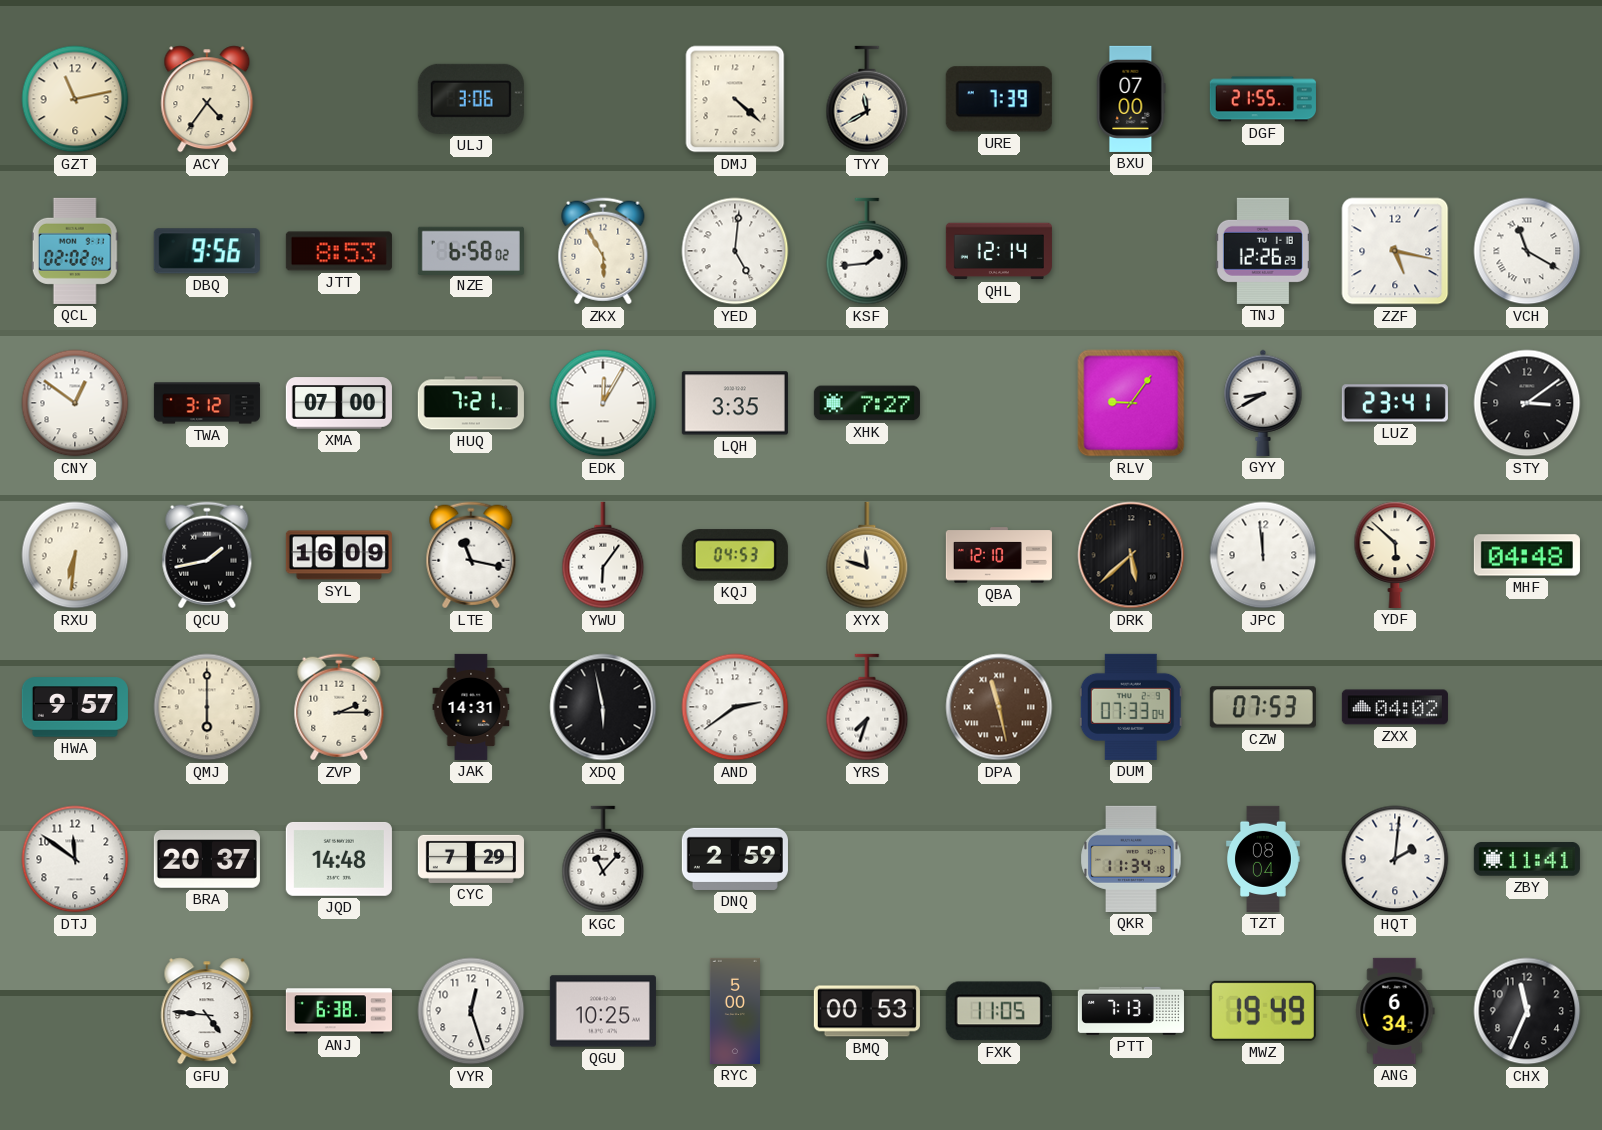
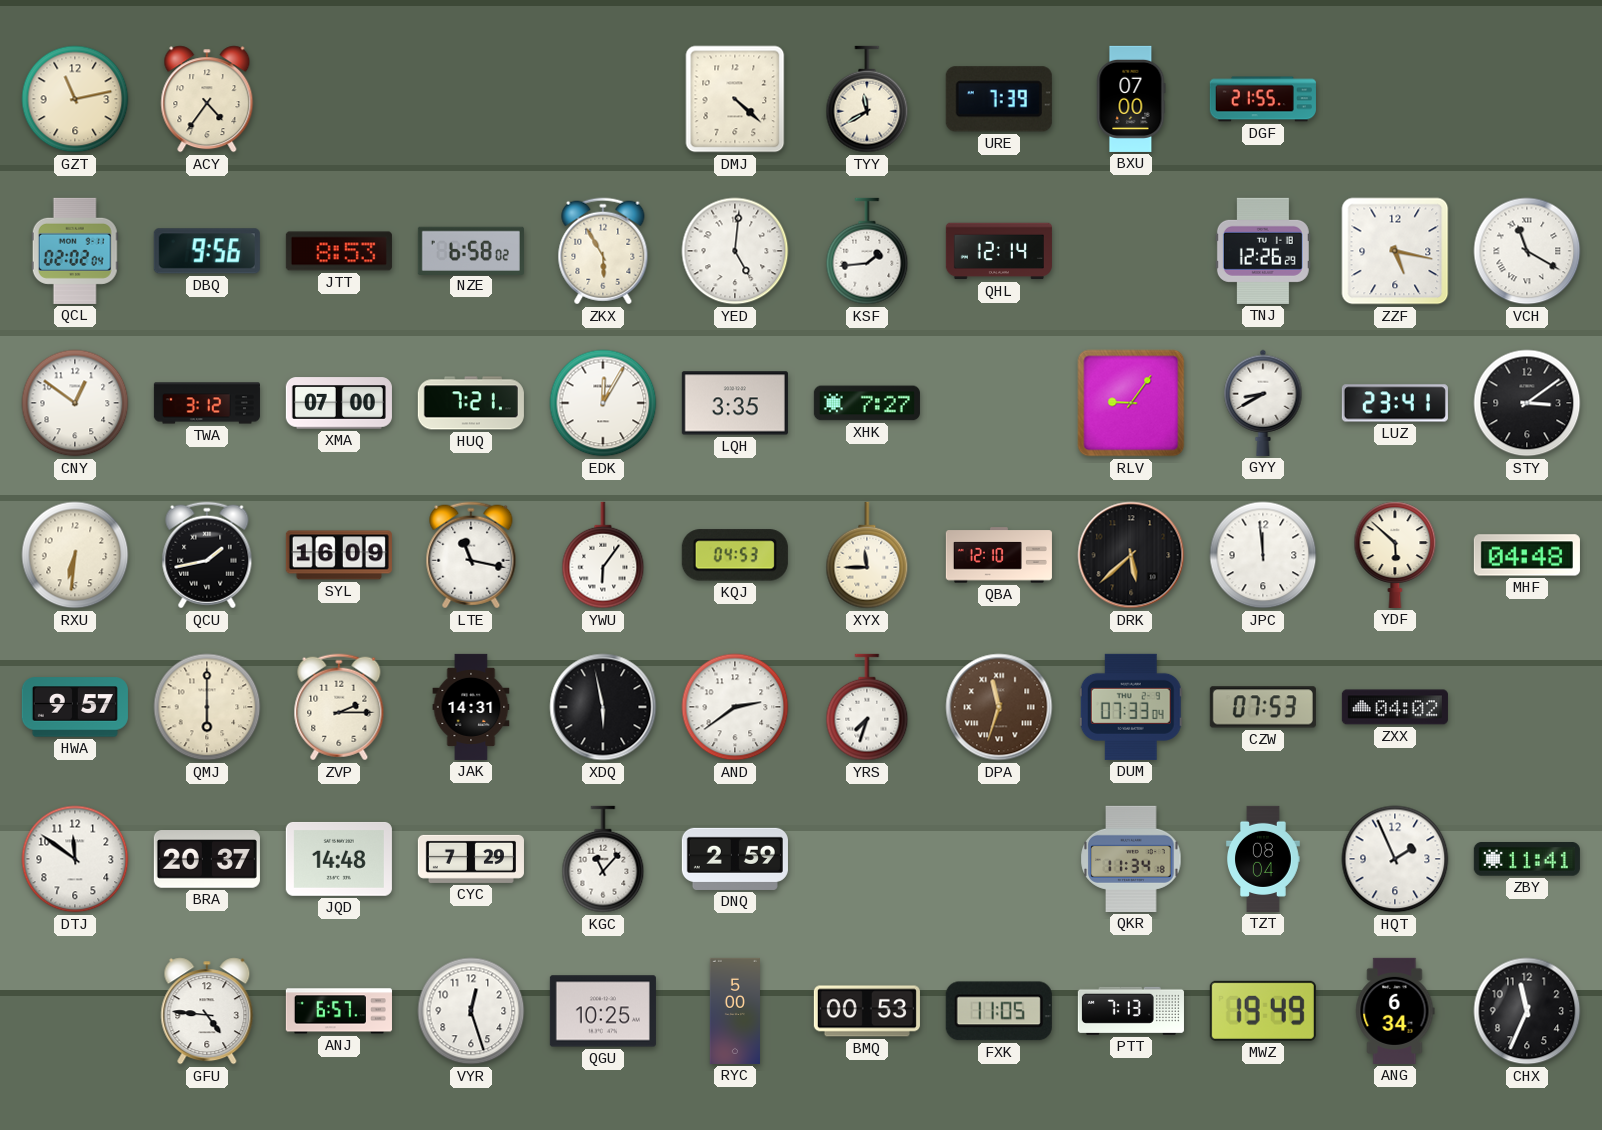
ULJ: 3:06 -> none (471, 99)
XYX: 11:48 -> 11:45 (867, 555)
DPA: 11:28 -> 11:33 (999, 707)
HQT: 2:01 -> 1:56 (1395, 859)
ANJ: 6:38 -> 6:57 (339, 1011)
